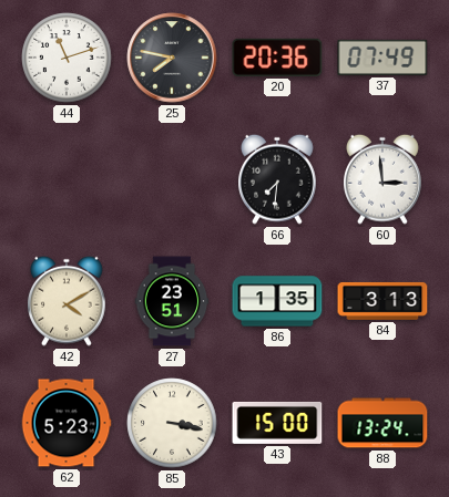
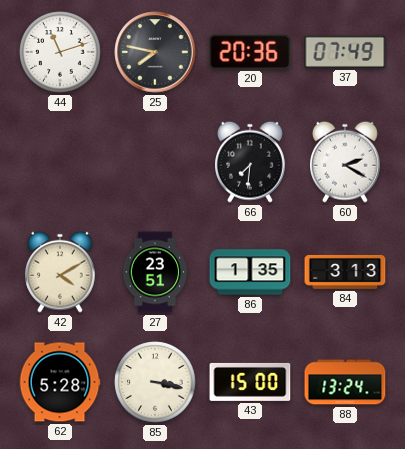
60: 2:59 -> 2:20 (346, 162)
62: 5:23 -> 5:28 (60, 382)
